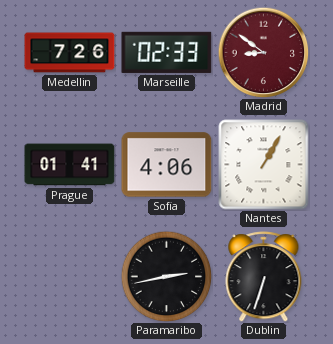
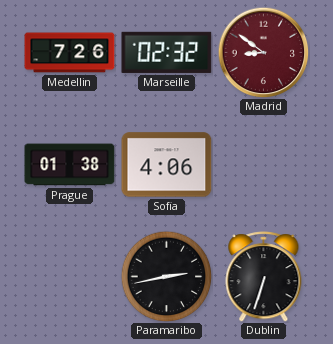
Marseille: 02:33 -> 02:32 (167, 52)
Prague: 01:41 -> 01:38 (70, 165)
Nantes: 1:05 -> none (264, 165)
